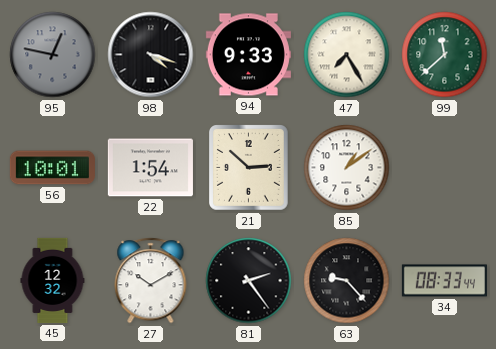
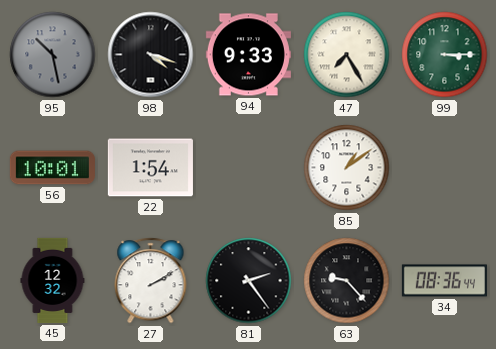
95: 12:47 -> 10:28 (53, 55)
99: 11:38 -> 3:15 (445, 55)
21: 2:52 -> none (249, 168)
27: 10:10 -> 2:10 (151, 281)
34: 08:33 -> 08:36 (444, 281)
